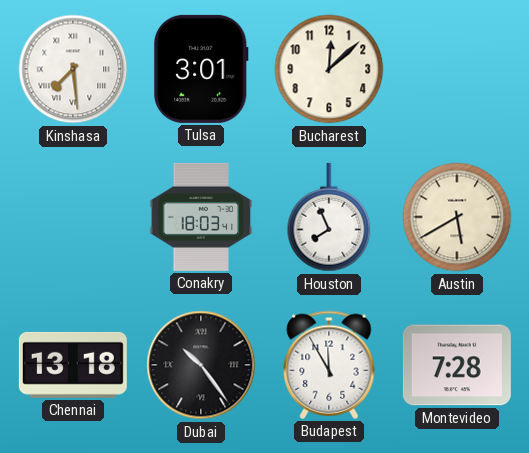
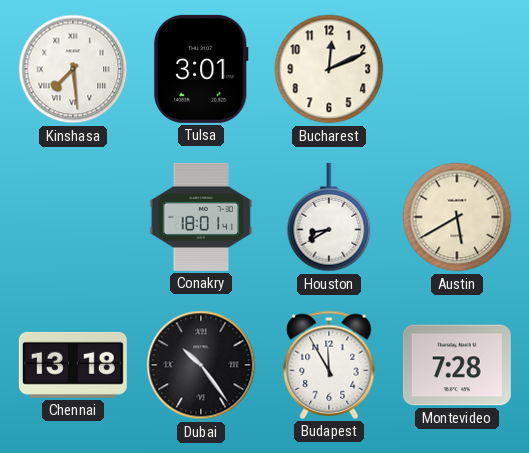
Bucharest: 12:08 -> 12:11 (329, 69)
Conakry: 18:03 -> 18:01 (201, 217)
Houston: 7:56 -> 8:40 (329, 217)
